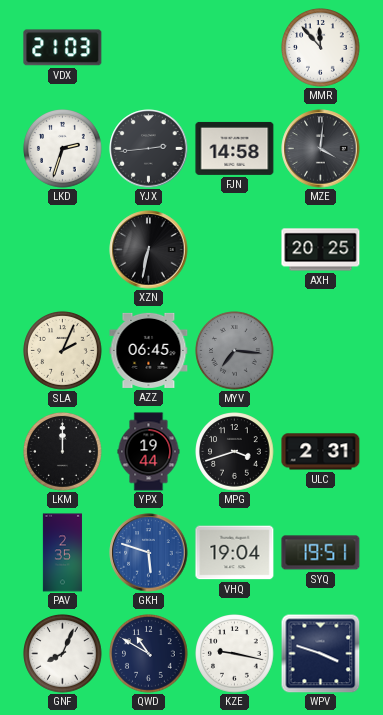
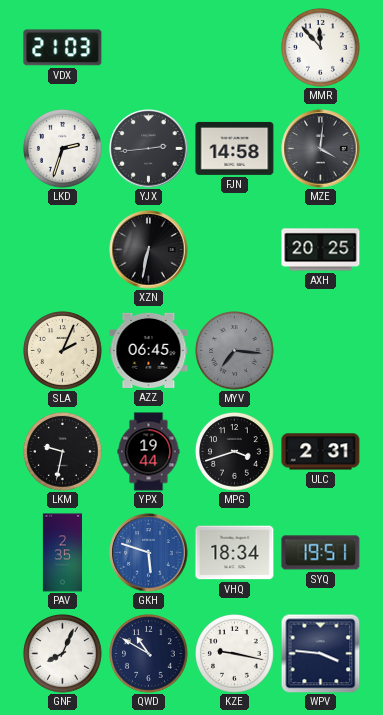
LKM: 12:00 -> 9:32 (63, 452)
VHQ: 19:04 -> 18:34 (235, 553)
WPV: 3:48 -> 3:46 (320, 653)
